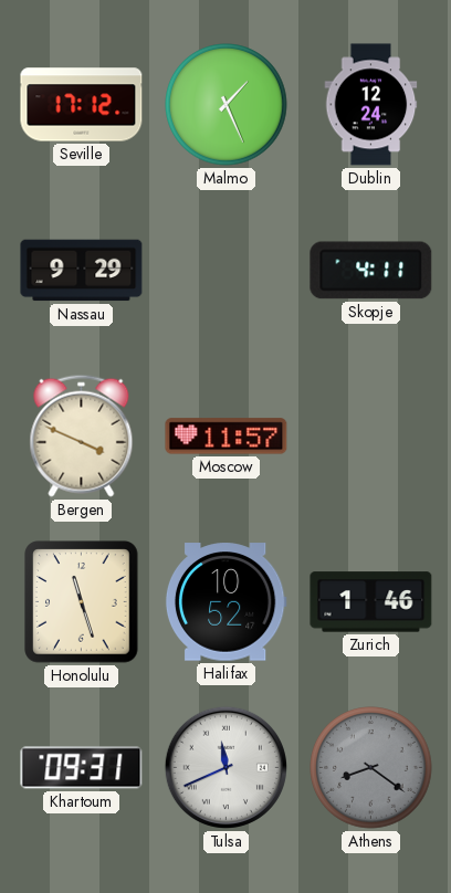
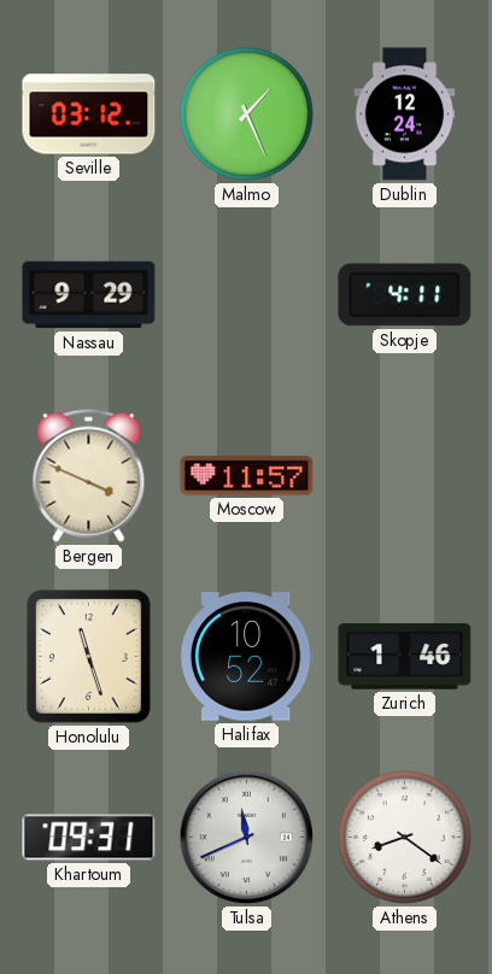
Seville: 17:12 -> 03:12 (89, 115)
Athens dial: grey -> white (405, 838)
